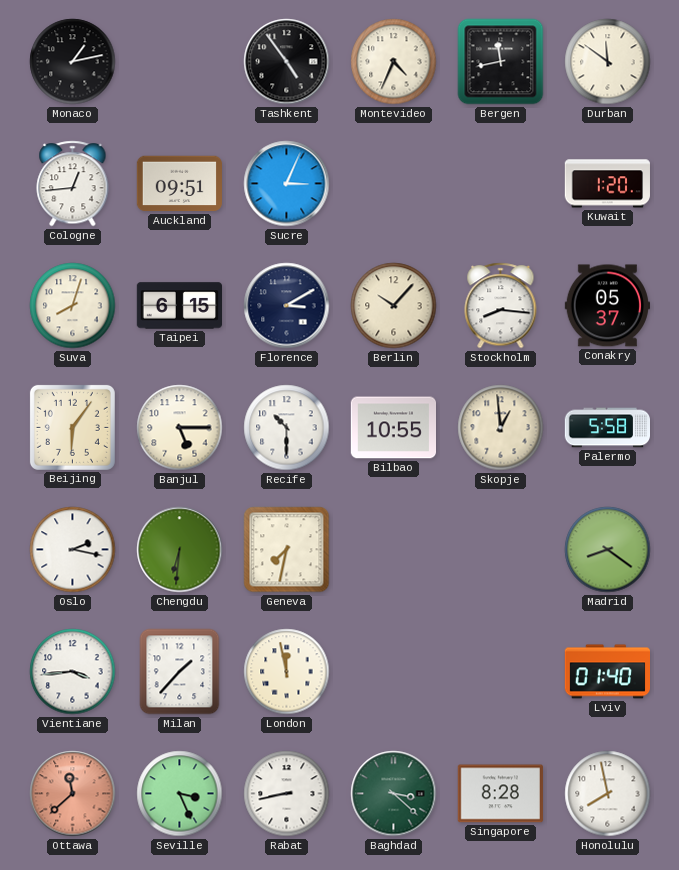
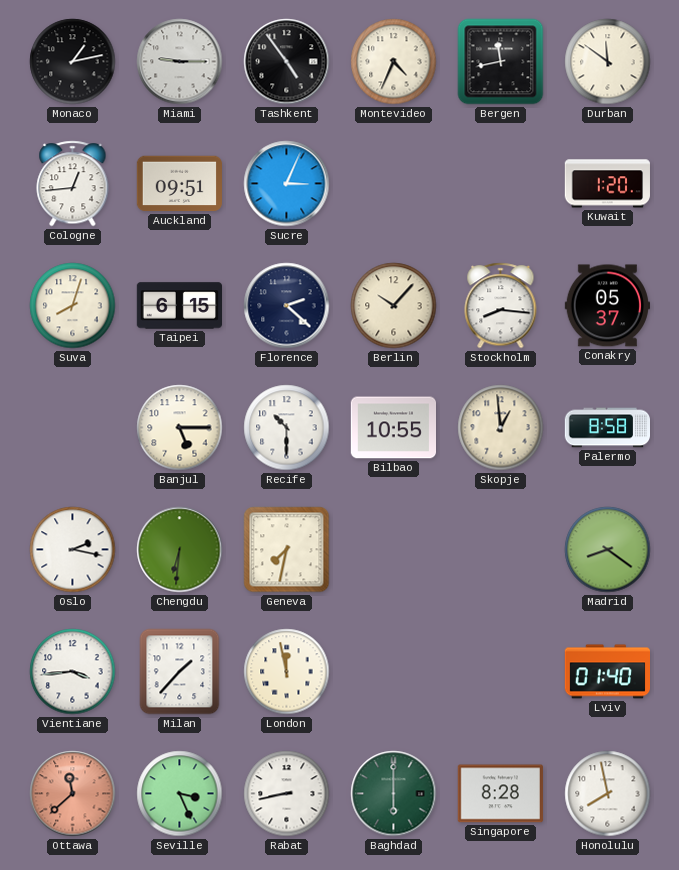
Miami: none -> 9:15 (180, 62)
Florence: 3:10 -> 2:22 (287, 306)
Beijing: 6:06 -> none (72, 427)
Palermo: 5:58 -> 8:58 (607, 428)
Baghdad: 3:22 -> 6:00 (394, 794)
